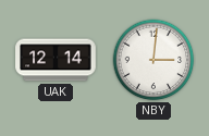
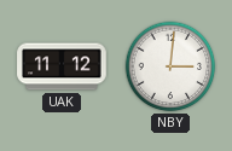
UAK: 12:14 -> 11:12 (62, 66)
